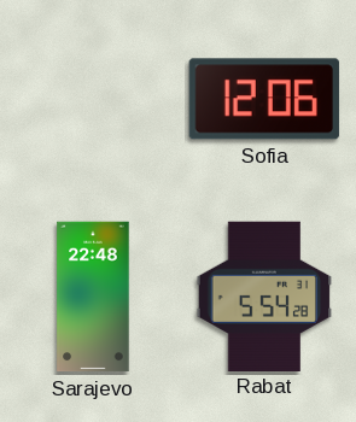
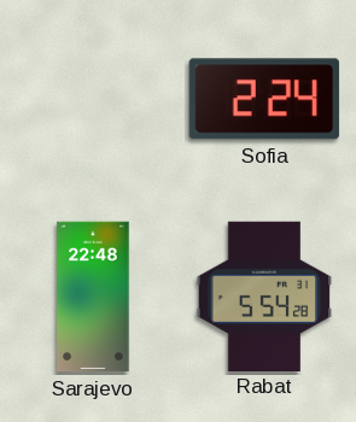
Sofia: 12:06 -> 2:24 (264, 99)
